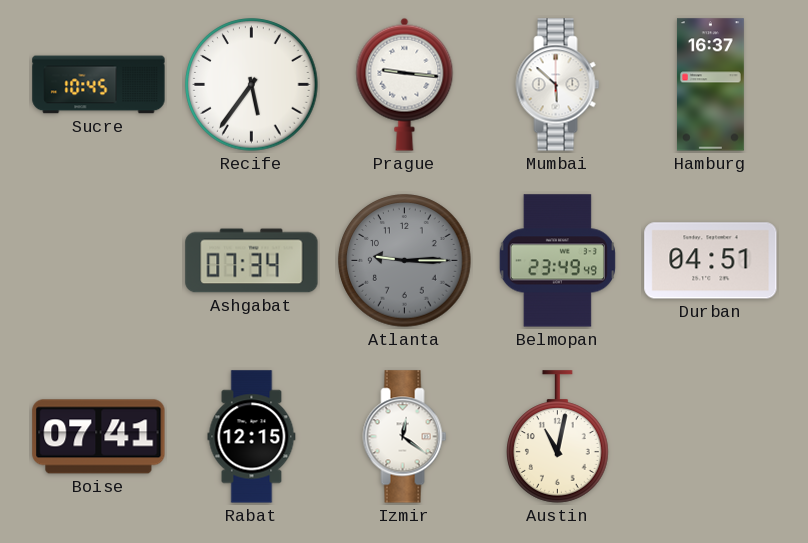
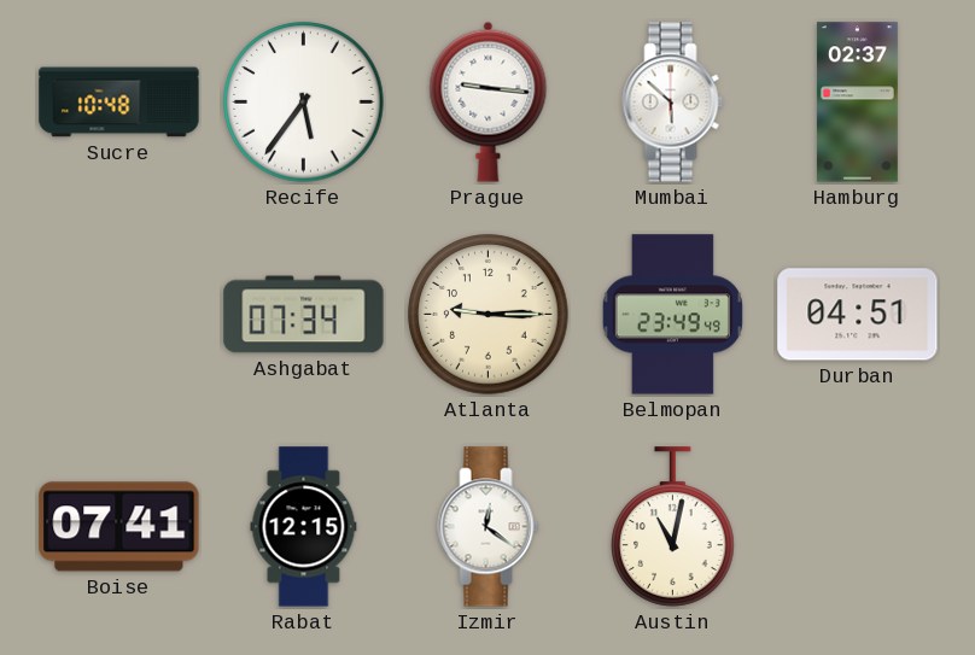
Sucre: 10:45 -> 10:48 (119, 103)
Hamburg: 16:37 -> 02:37 (857, 103)
Atlanta dial: grey -> cream (489, 315)
